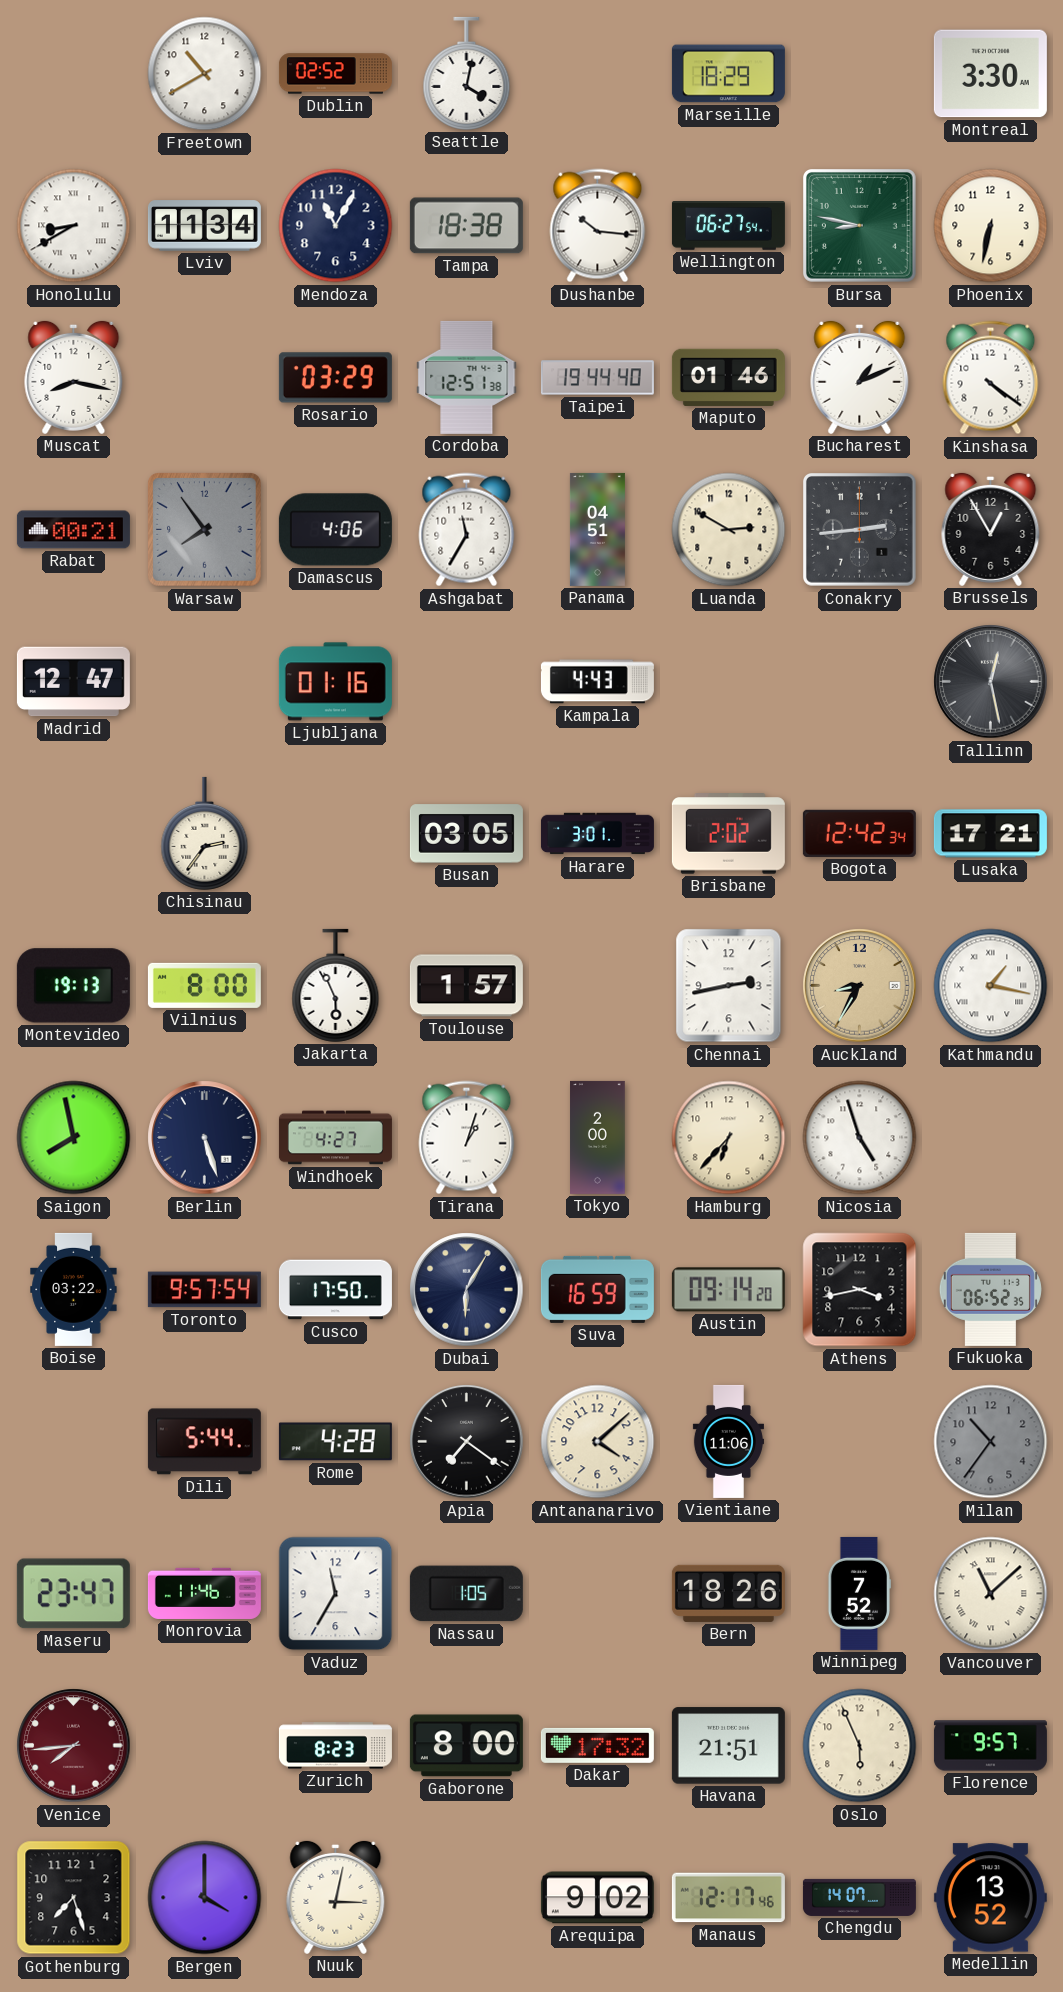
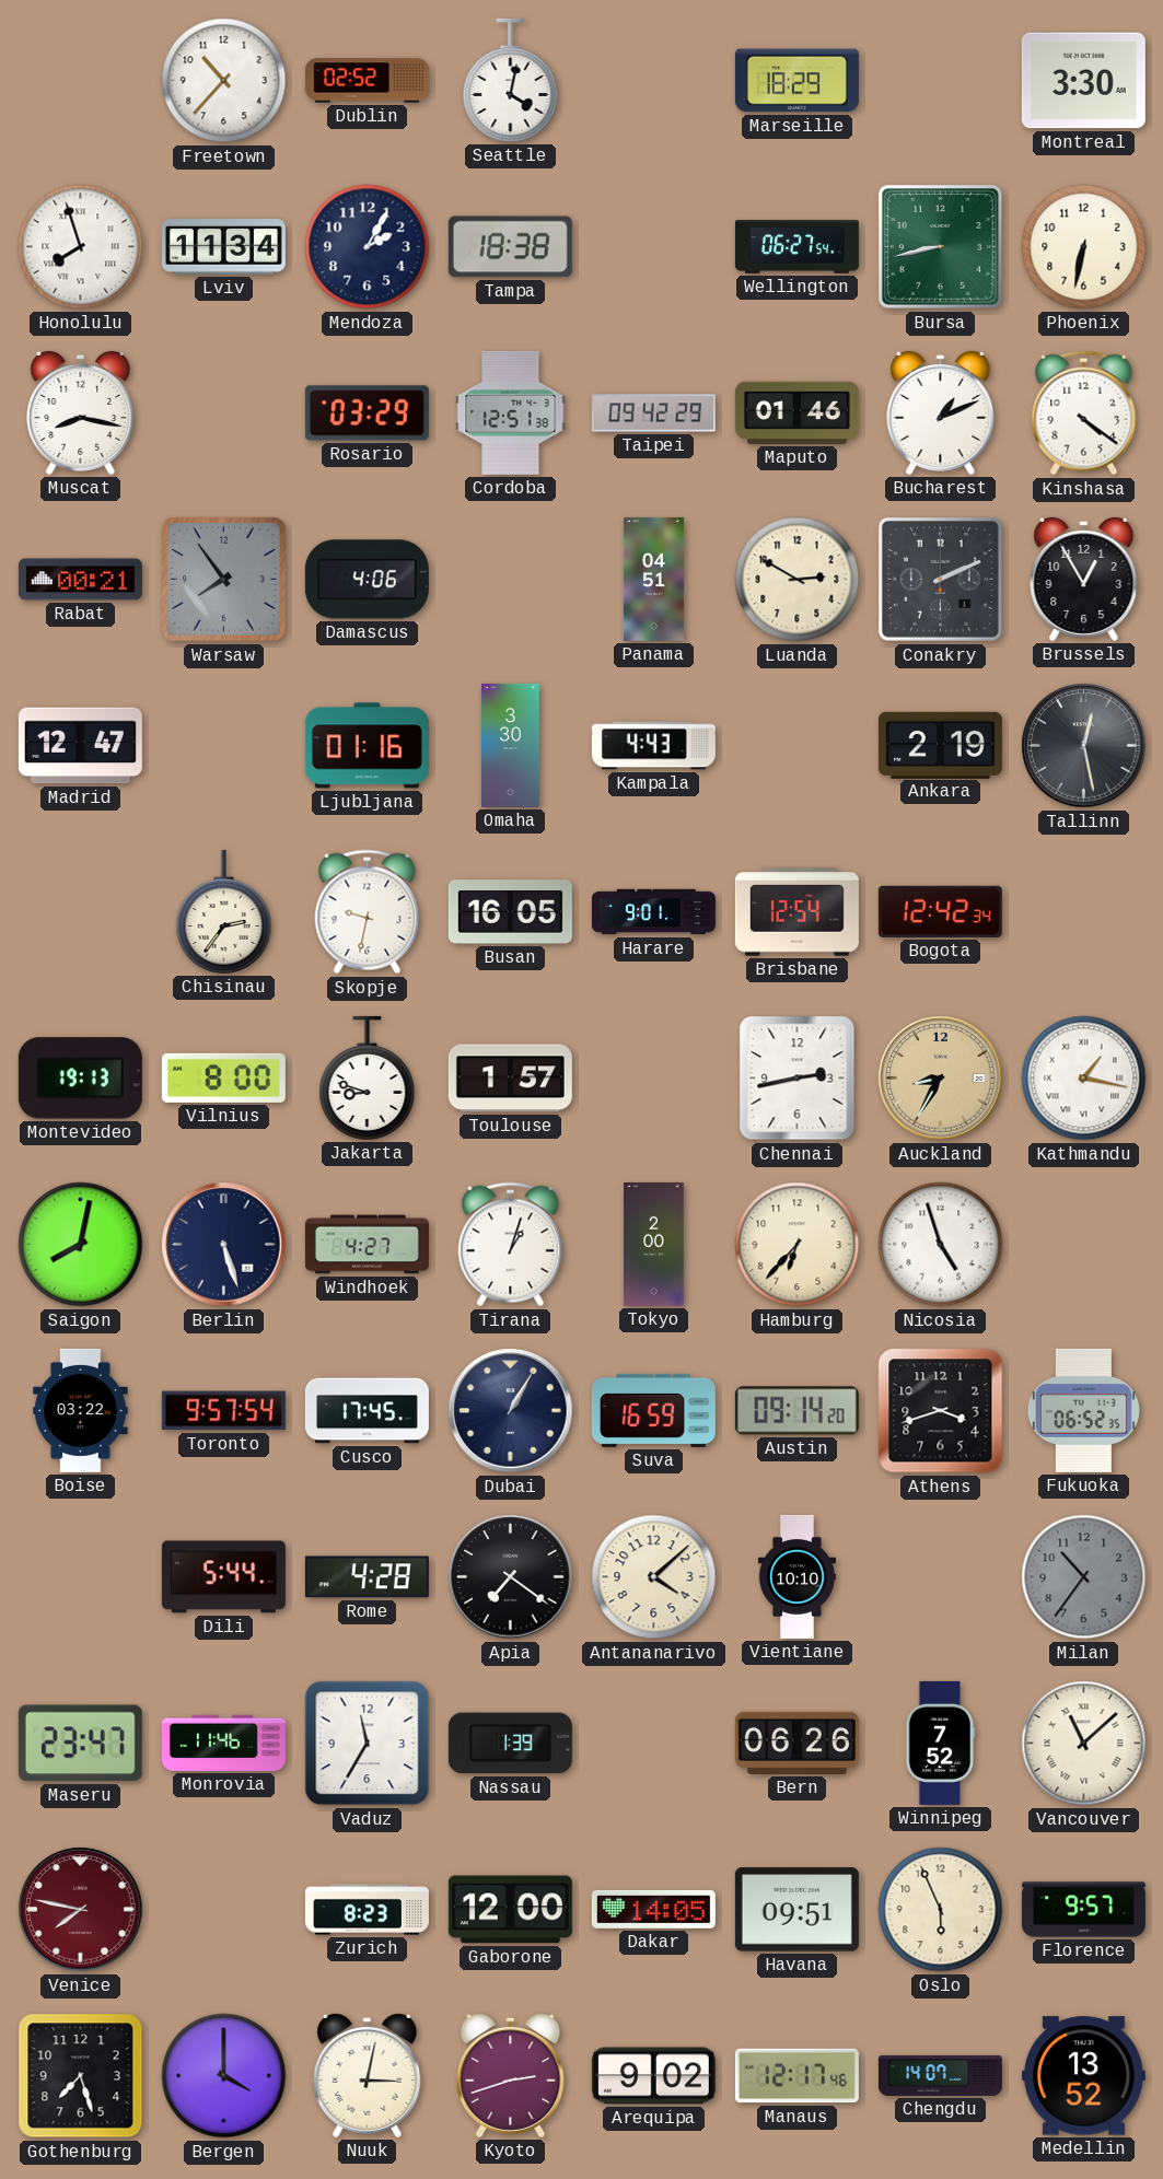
Freetown: 10:40 -> 10:37 (224, 81)
Honolulu: 8:40 -> 7:57 (81, 247)
Mendoza: 11:05 -> 2:05 (368, 247)
Dushanbe: 10:16 -> none (598, 226)
Bursa: 8:47 -> 8:43 (941, 247)
Taipei: 19:44 -> 09:42 (653, 413)
Ashgabat: 11:35 -> none (467, 530)
Conakry: 2:44 -> 2:11 (941, 580)
Omaha: none -> 3:30 (511, 745)
Ankara: none -> 2:19 (940, 745)
Skopje: none -> 9:32 (368, 912)
Busan: 03:05 -> 16:05 (510, 912)
Harare: 3:01 -> 9:01 (653, 912)
Brisbane: 2:02 -> 12:54 (796, 912)
Lusaka: 17:21 -> none (990, 834)
Jakarta: 5:56 -> 8:48 (368, 1077)
Saigon: 7:58 -> 8:02 (81, 1245)
Cusco: 17:50 -> 17:45 (367, 1411)
Dubai: 6:05 -> 1:05 (511, 1411)
Athens: 3:43 -> 3:42 (941, 1411)
Vientiane: 11:06 -> 10:10 (796, 1576)
Nassau: 1:05 -> 1:39 (510, 1744)
Bern: 18:26 -> 06:26 (796, 1743)
Venice: 7:44 -> 7:47 (81, 1910)
Gaborone: 8:00 -> 12:00 (510, 1910)
Dakar: 17:32 -> 14:05 (653, 1909)
Havana: 21:51 -> 09:51 (796, 1910)
Kyoto: none -> 2:42 (511, 2075)
